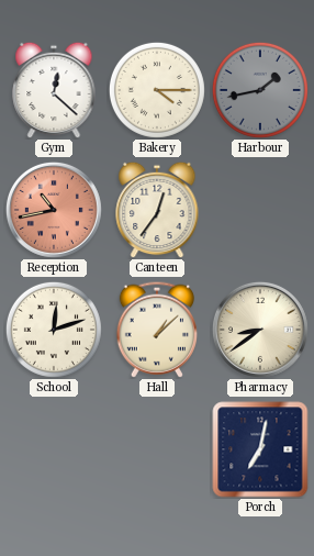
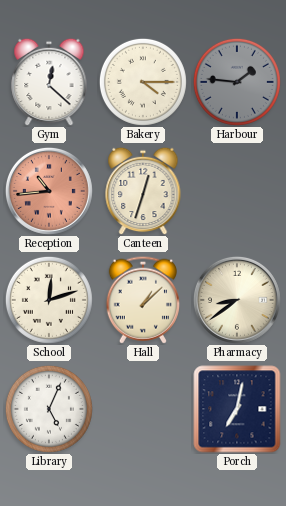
Harbour: 1:43 -> 1:46 (237, 82)
Reception: 10:43 -> 10:44 (49, 191)
Canteen: 12:36 -> 12:33 (143, 191)
Library: none -> 5:04 (49, 409)
